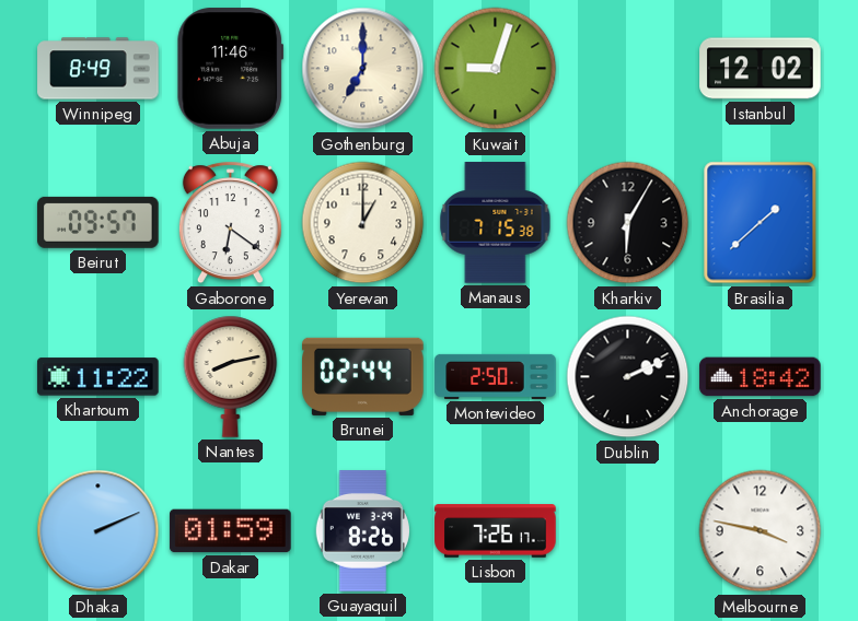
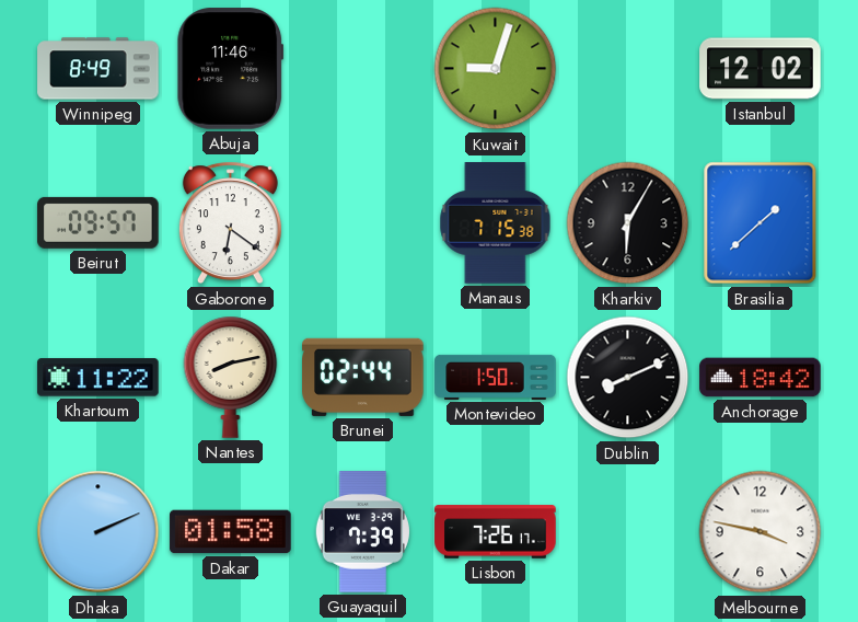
Gothenburg: 7:00 -> none (363, 69)
Yerevan: 1:00 -> none (363, 223)
Montevideo: 2:50 -> 1:50 (496, 377)
Dublin: 2:11 -> 8:11 (628, 378)
Dakar: 01:59 -> 01:58 (231, 532)
Guayaquil: 8:26 -> 7:39 (362, 532)
